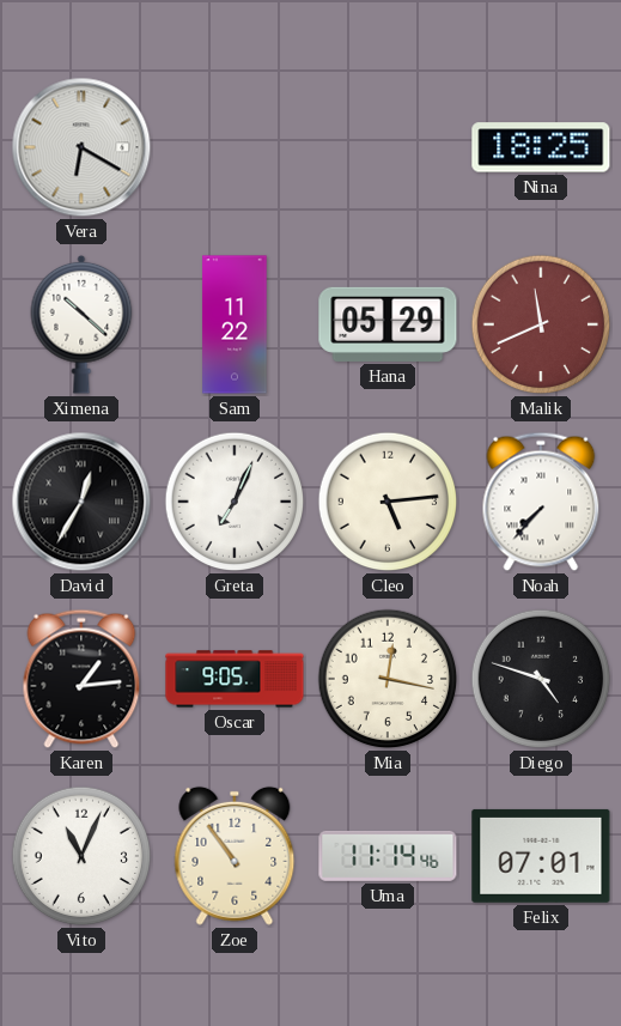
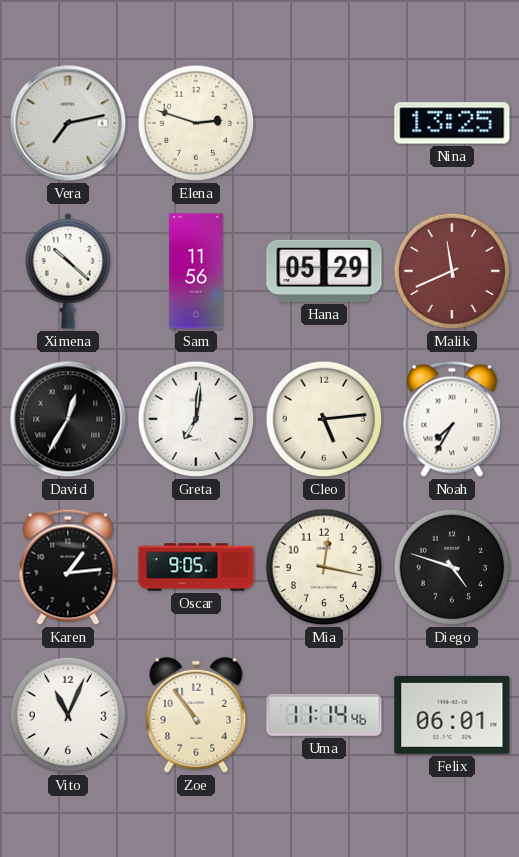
Vera: 6:20 -> 7:13 (68, 123)
Elena: none -> 2:48 (196, 123)
Nina: 18:25 -> 13:25 (452, 123)
Sam: 11:22 -> 11:56 (196, 271)
Greta: 7:04 -> 7:01 (196, 419)
Noah: 7:37 -> 7:35 (452, 419)
Felix: 07:01 -> 06:01 (452, 715)
